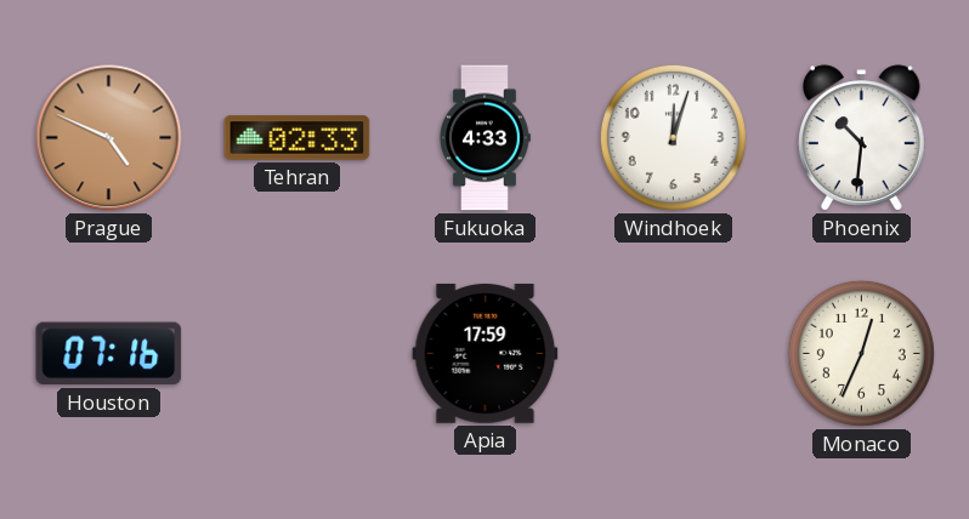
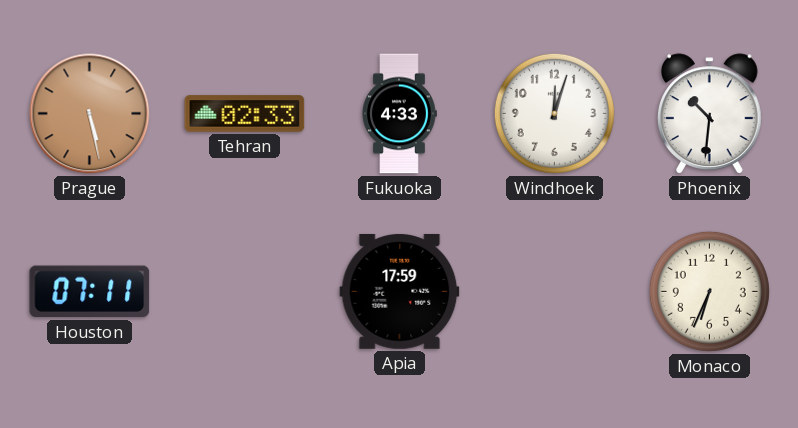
Prague: 4:49 -> 5:28 (90, 114)
Houston: 07:16 -> 07:11 (90, 292)
Monaco: 12:34 -> 6:34 (709, 291)
